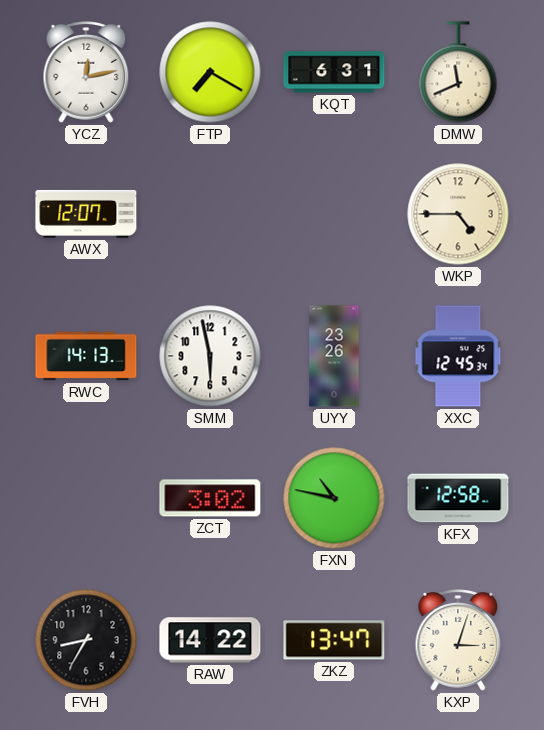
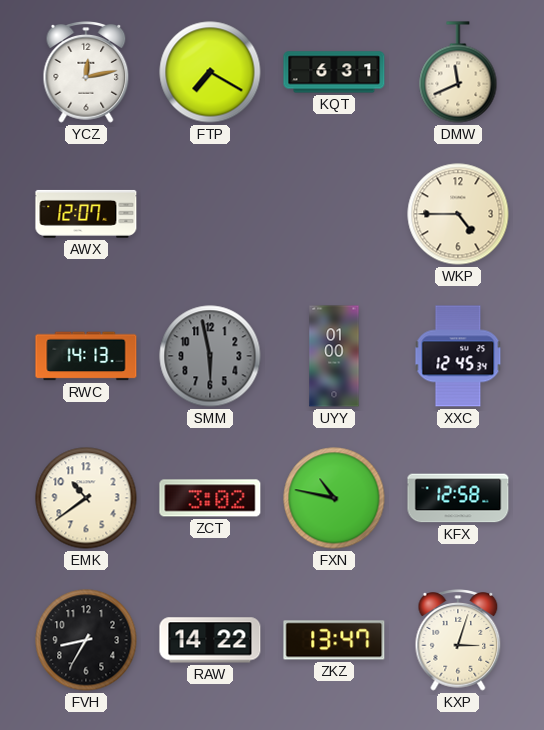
SMM dial: white -> grey (210, 356)
UYY: 23:26 -> 01:00 (334, 356)
EMK: none -> 10:39 (86, 498)
